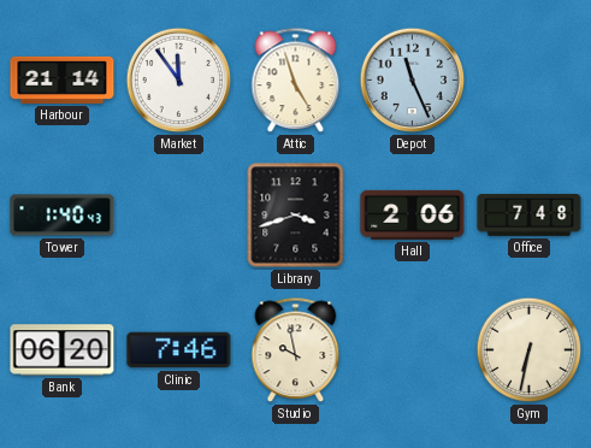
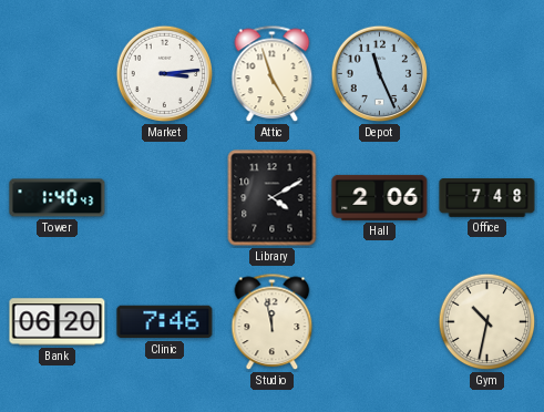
Harbour: 21:14 -> none (63, 79)
Market: 11:54 -> 3:14 (165, 74)
Library: 3:42 -> 4:10 (273, 198)
Studio: 9:58 -> 11:58 (273, 322)
Gym: 6:32 -> 10:32 (487, 322)
